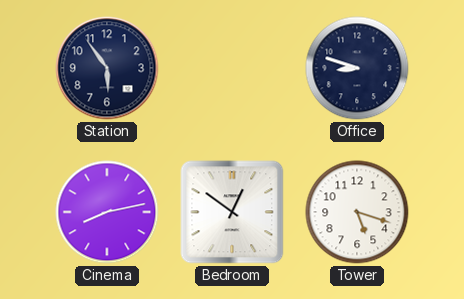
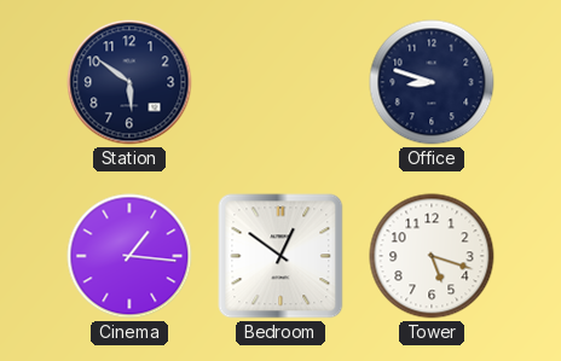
Station: 5:54 -> 5:51 (129, 82)
Cinema: 8:13 -> 1:16 (129, 256)
